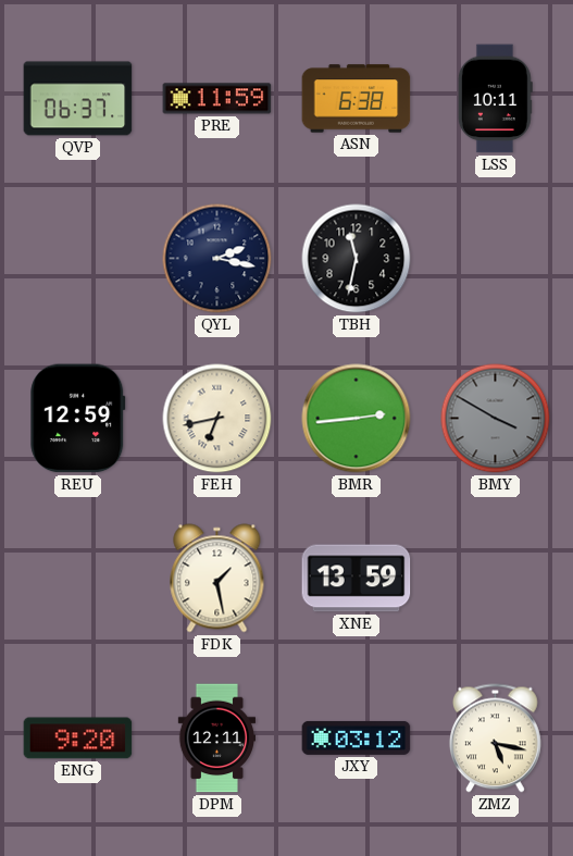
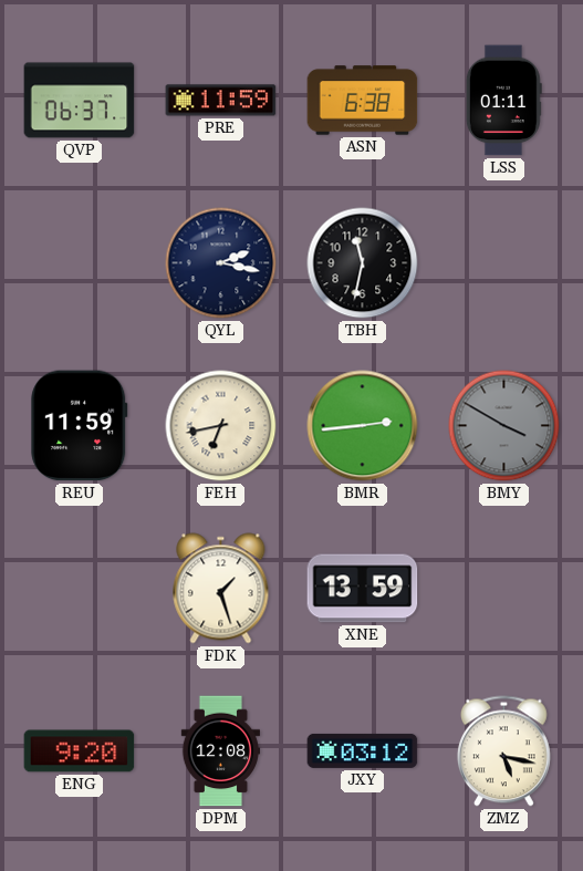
LSS: 10:11 -> 01:11 (503, 101)
REU: 12:59 -> 11:59 (80, 426)
FDK: 1:28 -> 1:27 (221, 589)
DPM: 12:11 -> 12:08 (221, 751)
